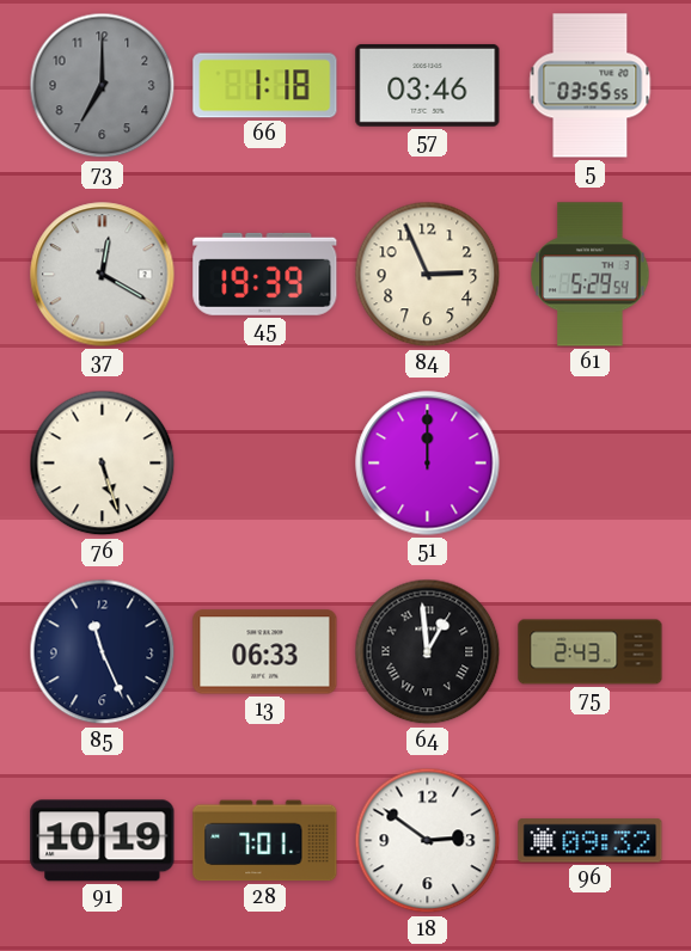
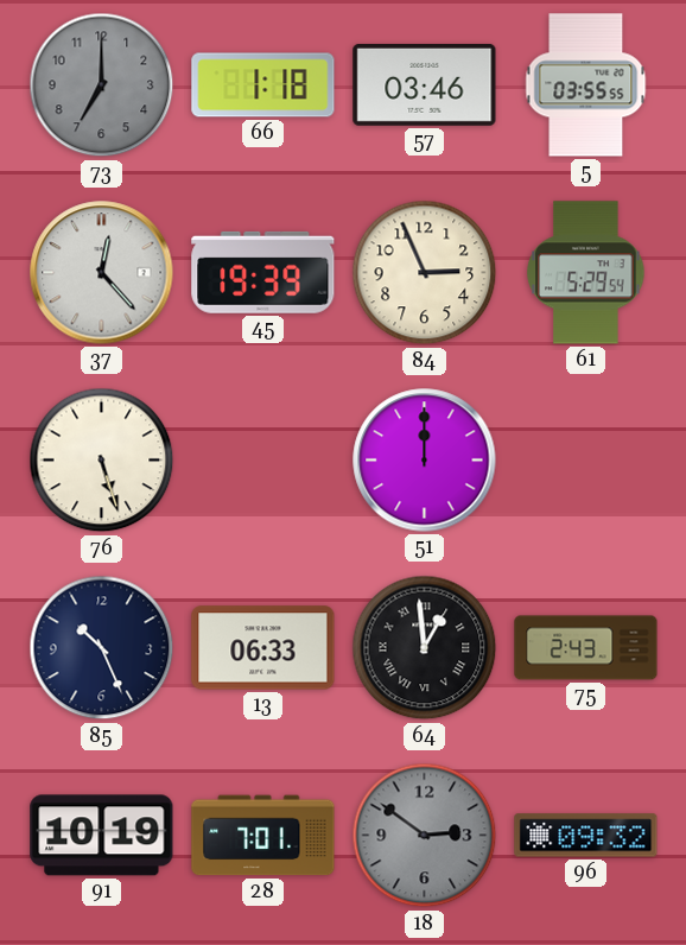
37: 12:20 -> 12:23 (102, 273)
85: 11:26 -> 10:26 (102, 648)
18 dial: white -> grey (425, 836)
